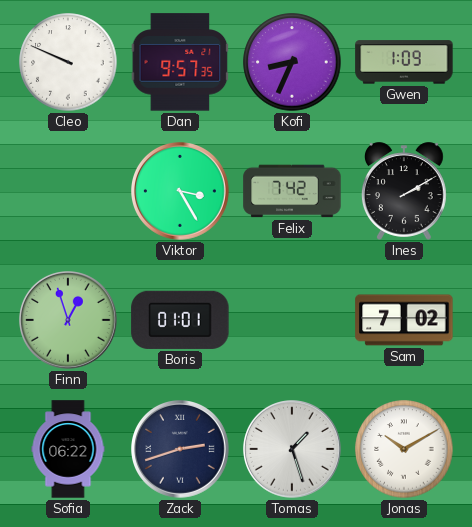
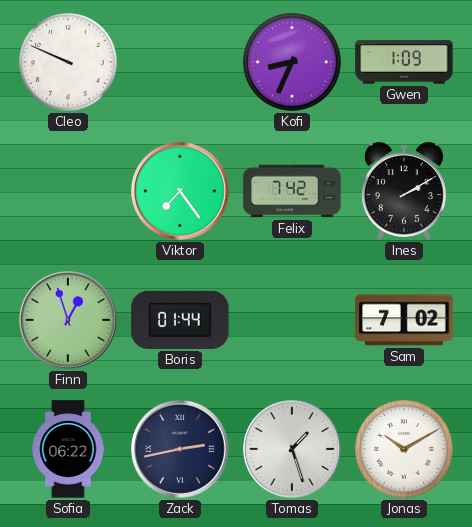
Dan: 9:57 -> none (180, 62)
Viktor: 3:25 -> 7:24 (181, 192)
Boris: 01:01 -> 01:44 (180, 320)
Zack: 2:42 -> 2:43 (181, 450)
